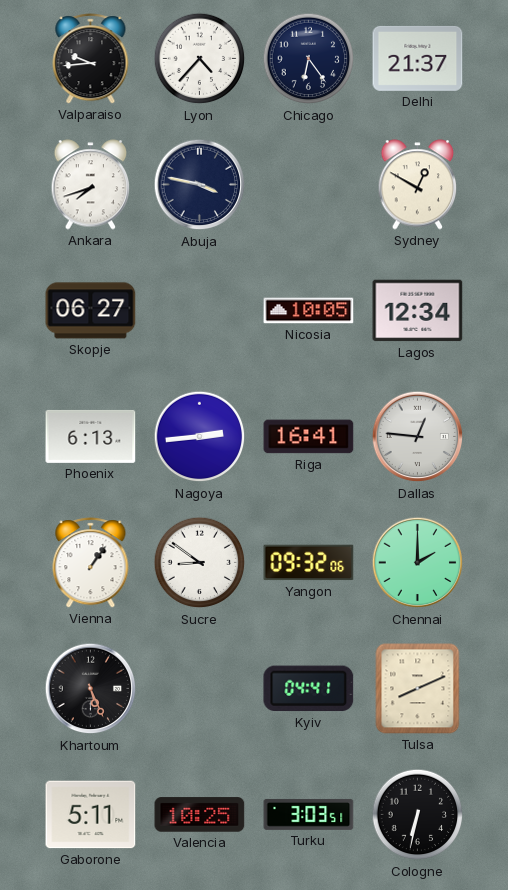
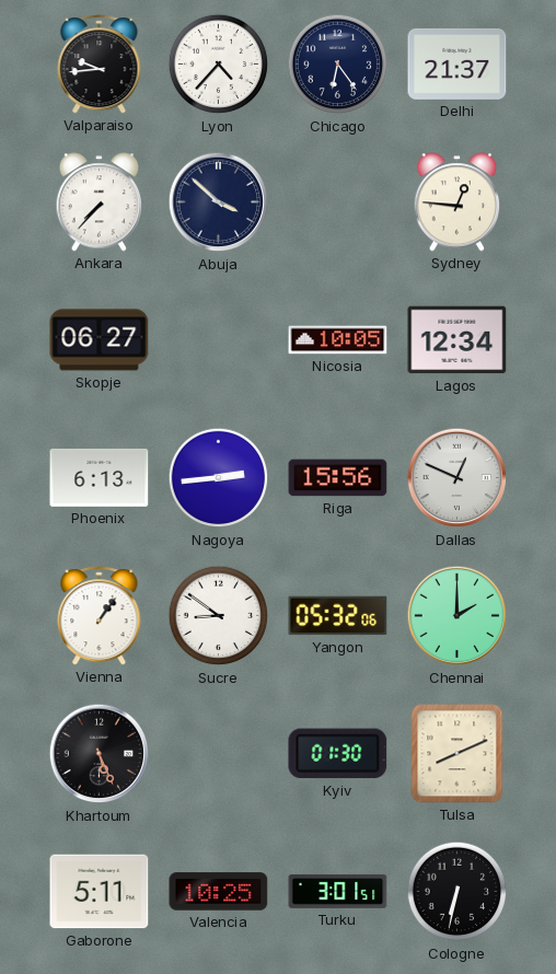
Ankara: 7:42 -> 7:37 (100, 202)
Abuja: 3:47 -> 3:52 (219, 202)
Sydney: 12:50 -> 12:46 (457, 202)
Riga: 16:41 -> 15:56 (338, 478)
Dallas: 12:46 -> 12:49 (457, 478)
Yangon: 09:32 -> 05:32 (338, 616)
Kyiv: 04:41 -> 01:30 (338, 754)
Turku: 3:03 -> 3:01 (338, 891)
